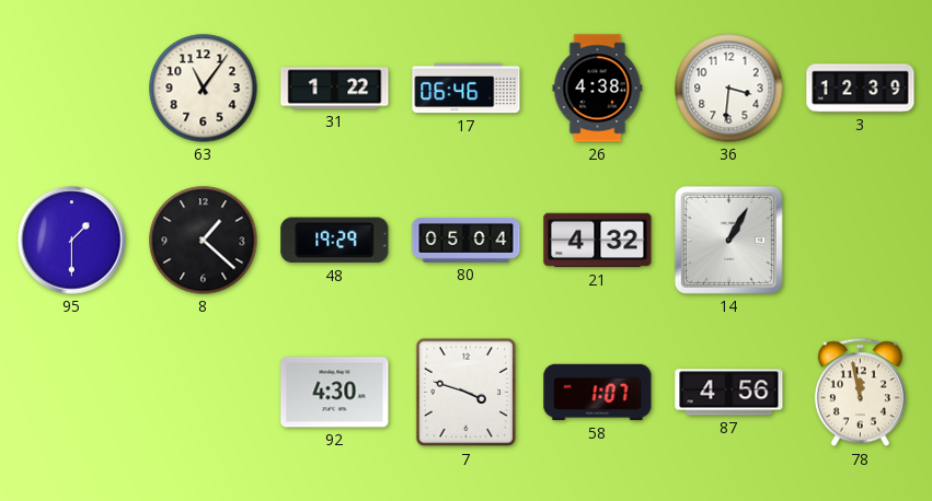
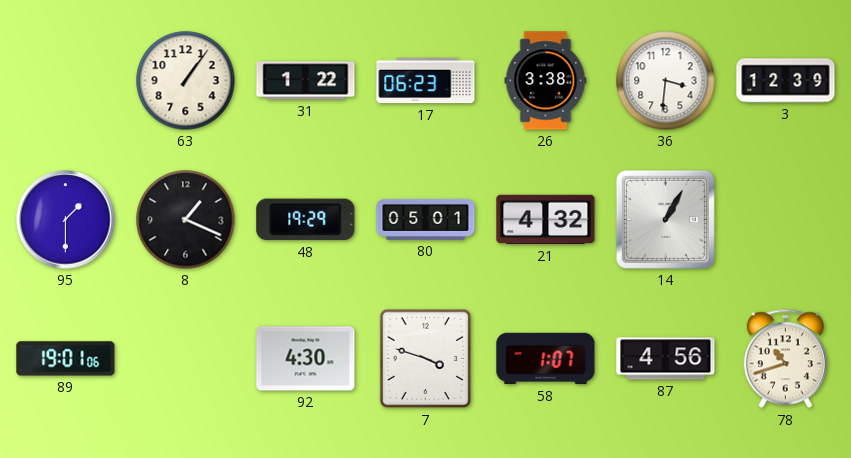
63: 11:06 -> 1:06 (186, 81)
17: 06:46 -> 06:23 (426, 81)
26: 4:38 -> 3:38 (546, 81)
8: 1:22 -> 1:19 (186, 220)
80: 05:04 -> 05:01 (426, 220)
89: none -> 19:01 (66, 359)
78: 11:58 -> 10:42 (785, 359)
